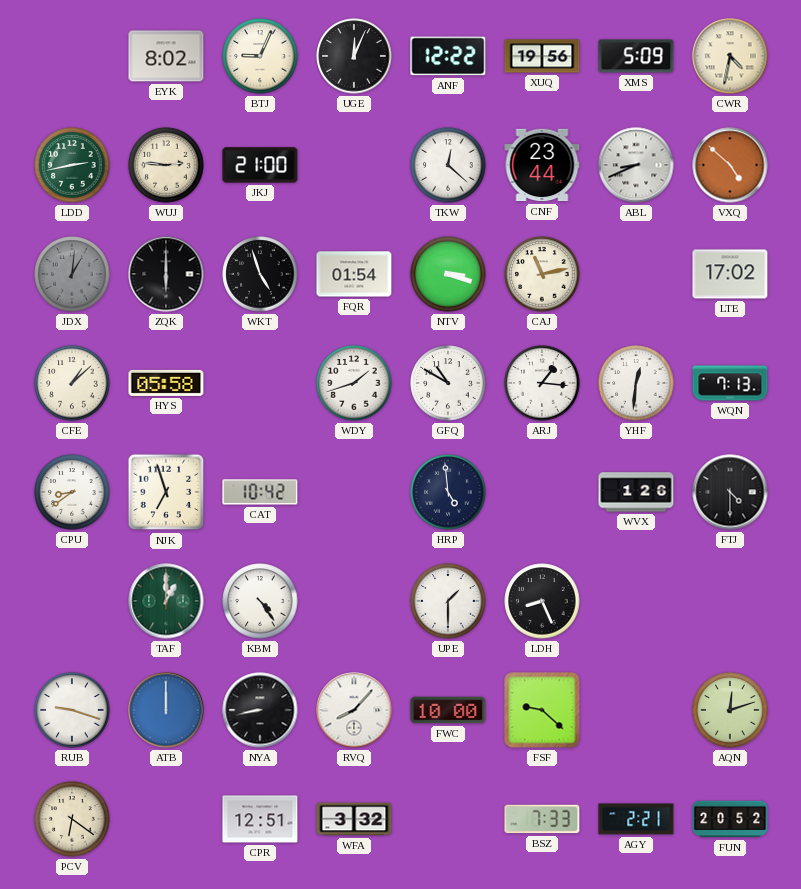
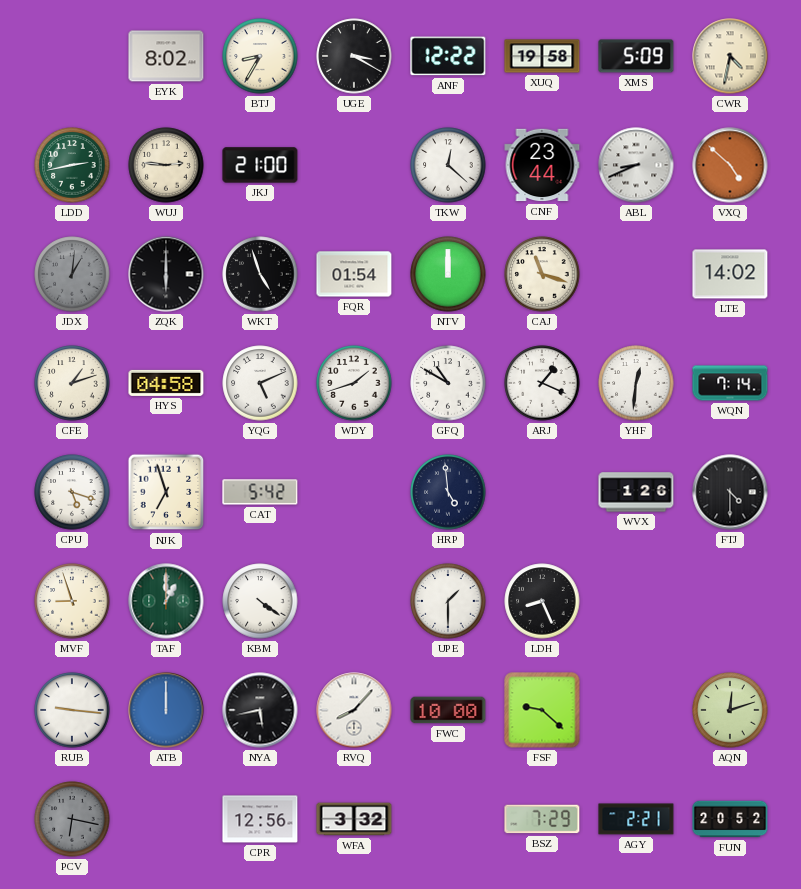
BTJ: 9:04 -> 8:35 (260, 56)
UGE: 12:04 -> 3:20 (354, 56)
XUQ: 19:56 -> 19:58 (542, 56)
NTV: 3:18 -> 12:00 (448, 274)
CAJ: 11:13 -> 11:18 (542, 274)
LTE: 17:02 -> 14:02 (730, 274)
CFE: 1:08 -> 1:12 (72, 383)
HYS: 05:58 -> 04:58 (166, 383)
YQG: none -> 5:11 (260, 383)
ARJ: 1:16 -> 1:19 (542, 383)
WQN: 7:13 -> 7:14 (730, 383)
CPU: 8:39 -> 5:18 (72, 492)
CAT: 10:42 -> 5:42 (260, 492)
MVF: none -> 8:57 (72, 601)
KBM: 4:24 -> 4:21 (260, 601)
RUB: 9:18 -> 9:16 (72, 710)
NYA: 8:43 -> 5:43 (260, 710)
PCV: 6:21 -> 6:17 (72, 819)
PCV dial: cream -> grey (72, 819)
CPR: 12:51 -> 12:56 (260, 819)
BSZ: 7:33 -> 7:29 (542, 819)
